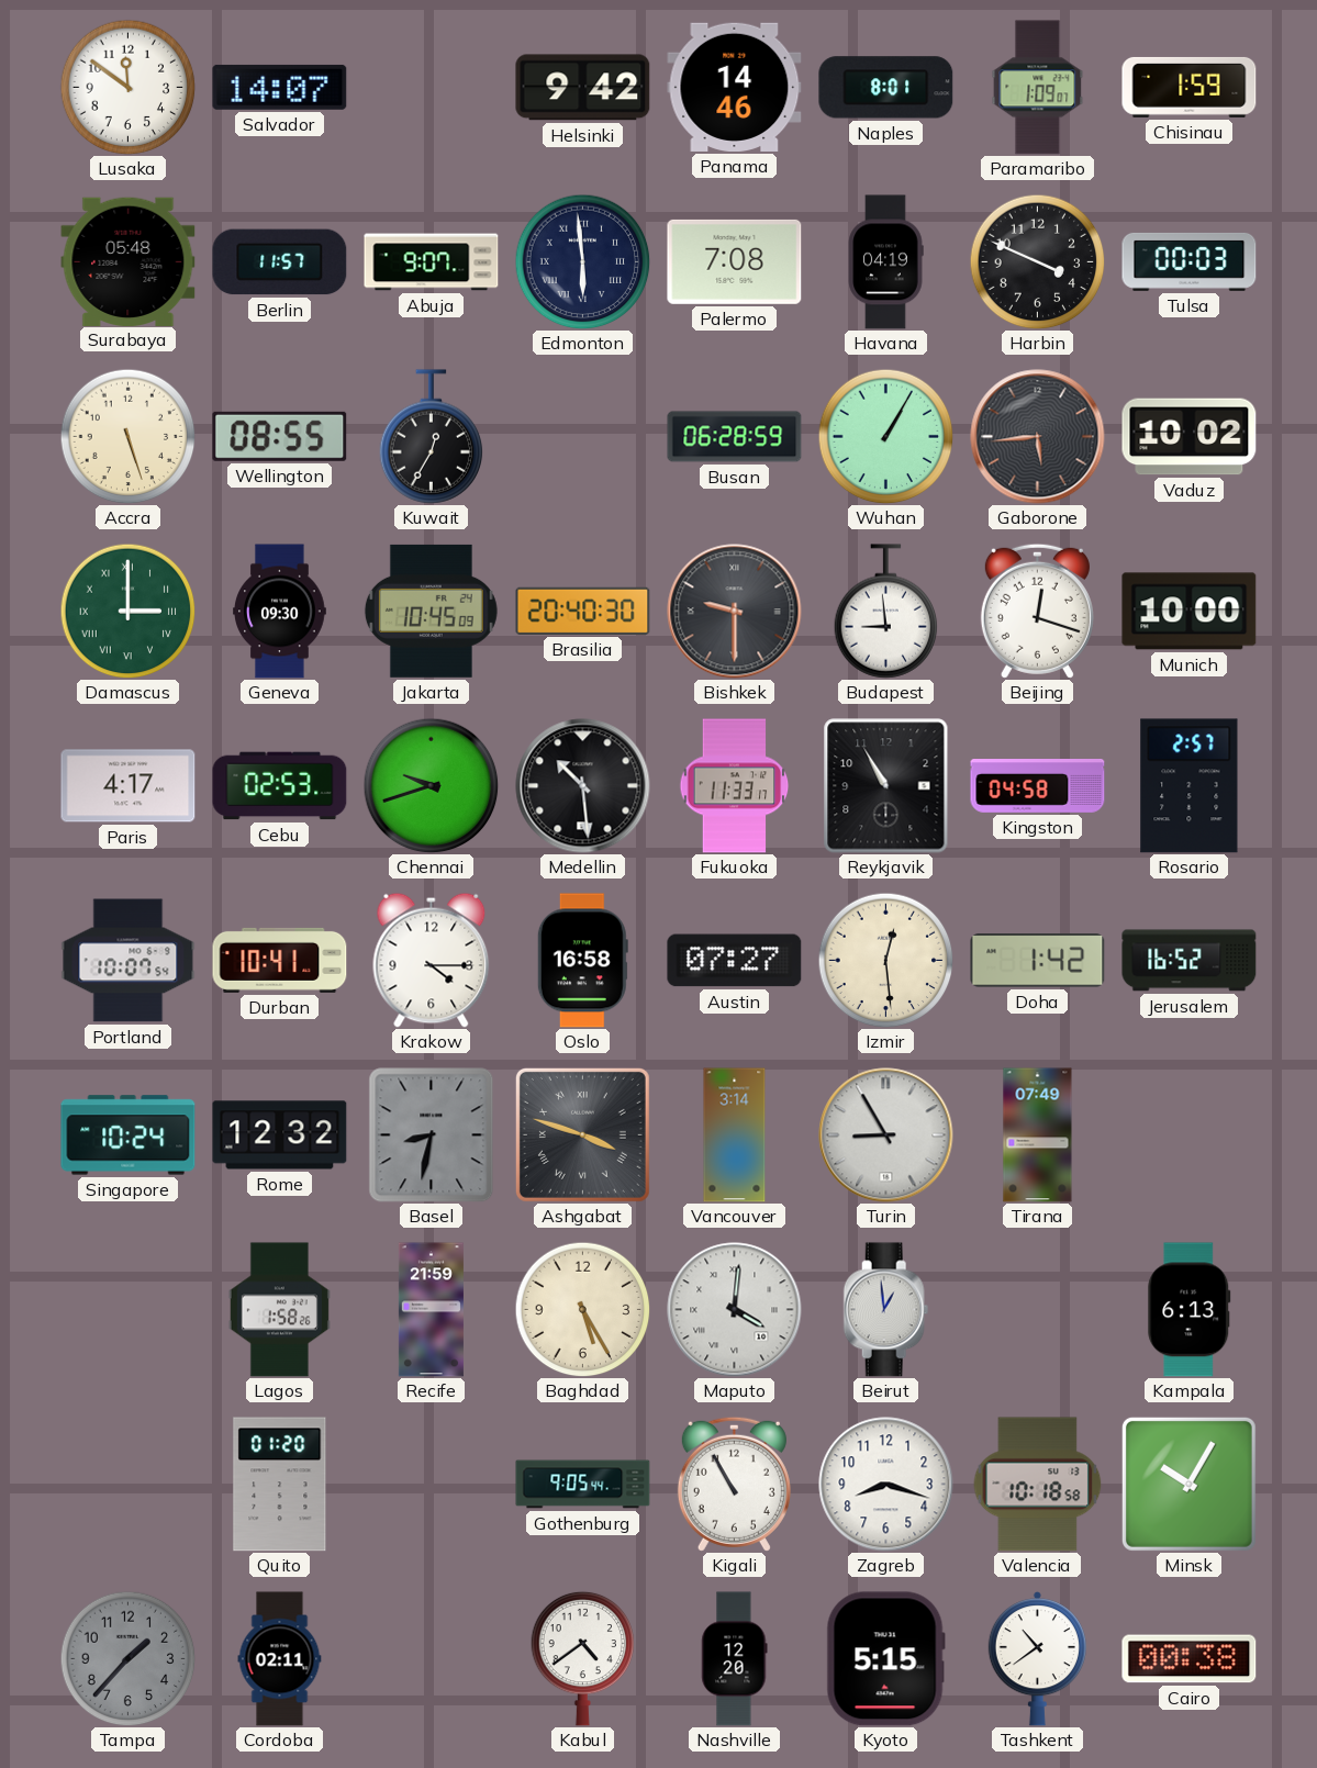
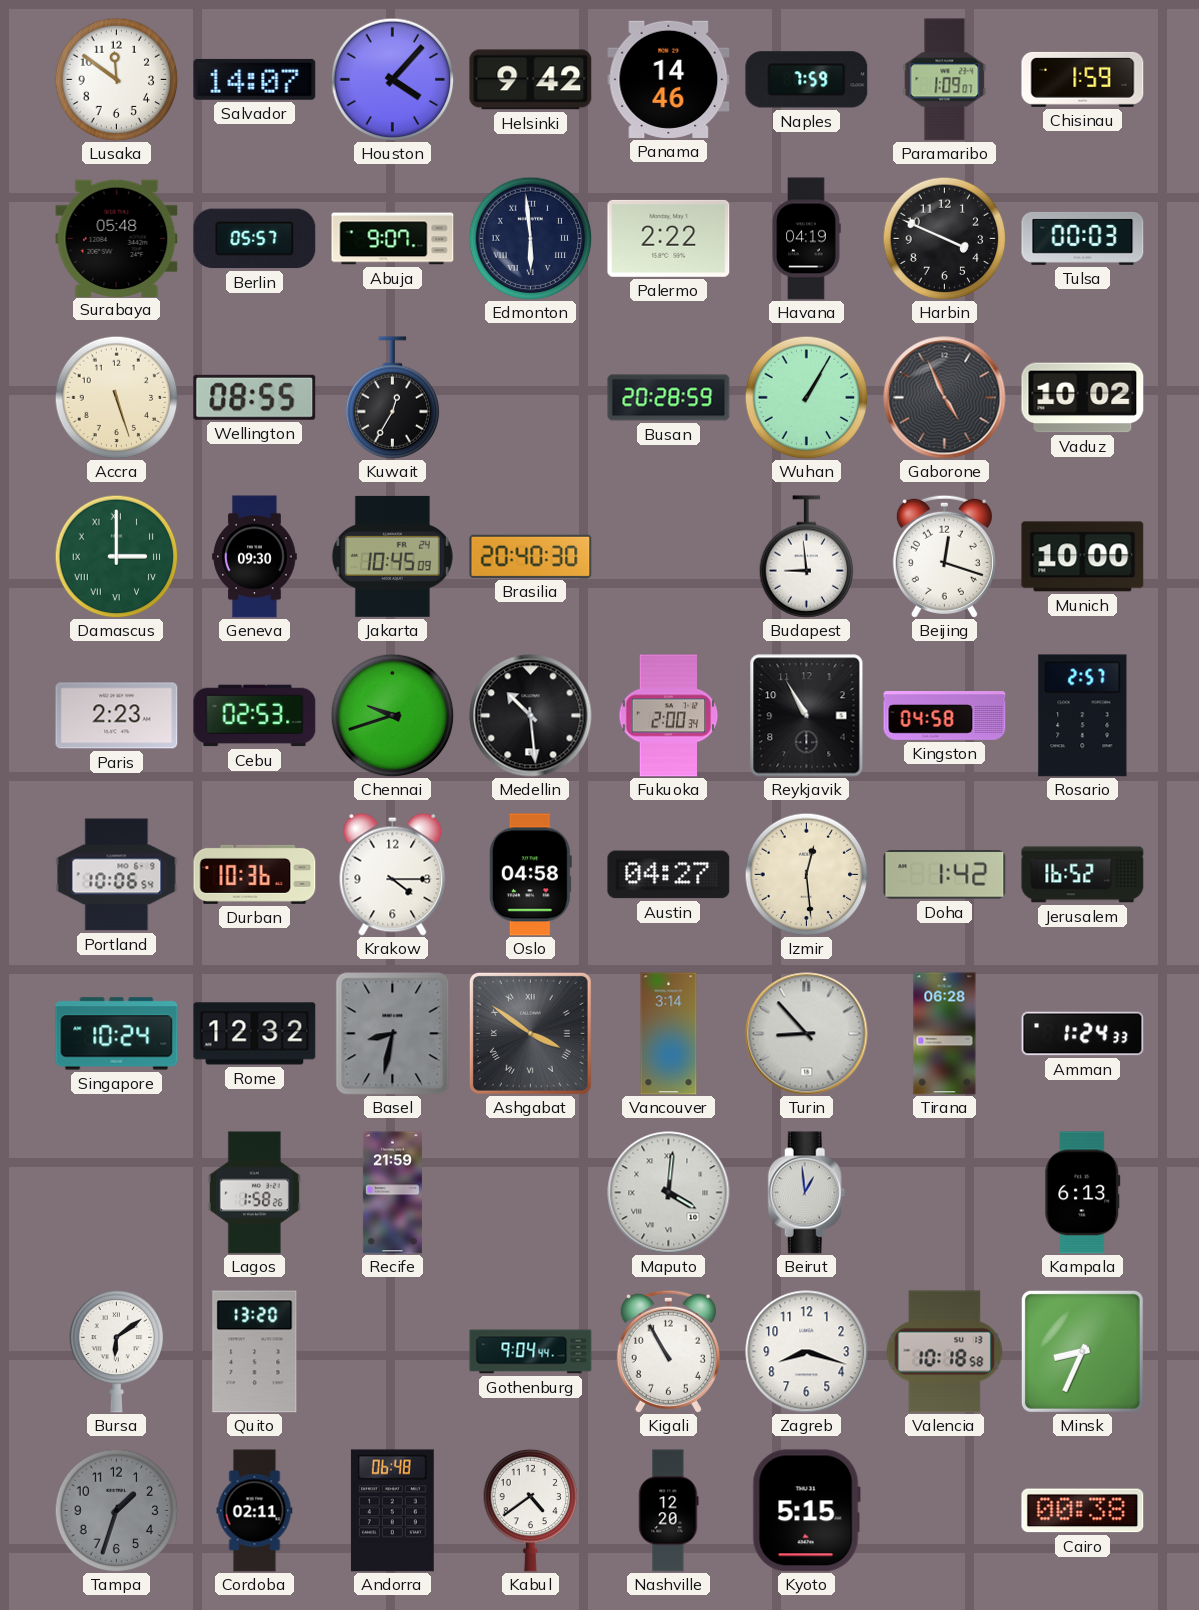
Houston: none -> 4:07 (392, 79)
Naples: 8:01 -> 7:59 (807, 80)
Berlin: 11:57 -> 05:57 (255, 239)
Palermo: 7:08 -> 2:22 (669, 238)
Busan: 06:28 -> 20:28 (669, 398)
Gaborone: 5:44 -> 4:56 (945, 398)
Bishkek: 9:30 -> none (735, 612)
Paris: 4:17 -> 2:23 (117, 716)
Fukuoka: 11:33 -> 2:00 (669, 716)
Portland: 10:07 -> 10:06 (117, 875)
Durban: 10:41 -> 10:36 (255, 874)
Oslo: 16:58 -> 04:58 (530, 875)
Austin: 07:27 -> 04:27 (669, 875)
Ashgabat: 3:48 -> 3:51 (530, 1033)
Turin: 8:55 -> 8:53 (807, 1034)
Tirana: 07:49 -> 06:28 (945, 1034)
Amman: none -> 1:24 (1083, 1034)
Baghdad: 5:25 -> none (582, 1309)
Bursa: none -> 6:09 (117, 1351)
Quito: 01:20 -> 13:20 (255, 1352)
Gothenburg: 9:05 -> 9:04 (531, 1352)
Minsk: 10:05 -> 8:34 (1082, 1351)
Tampa: 1:37 -> 1:33 (116, 1510)
Andorra: none -> 06:48 (392, 1511)
Tashkent: 10:39 -> none (1037, 1659)
